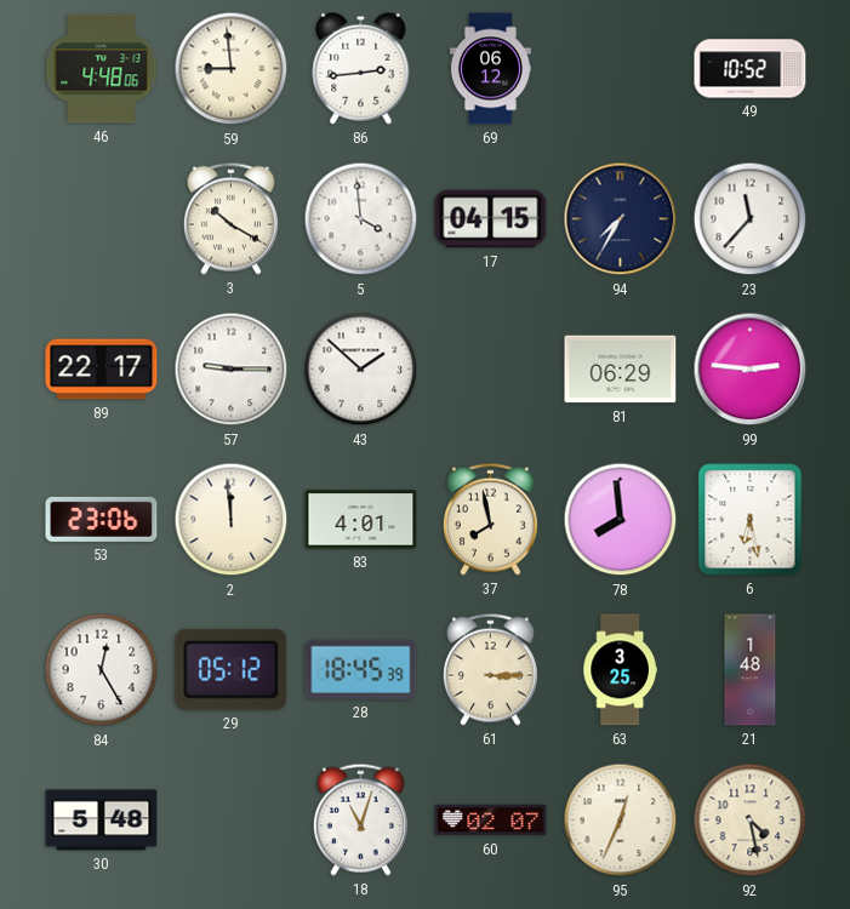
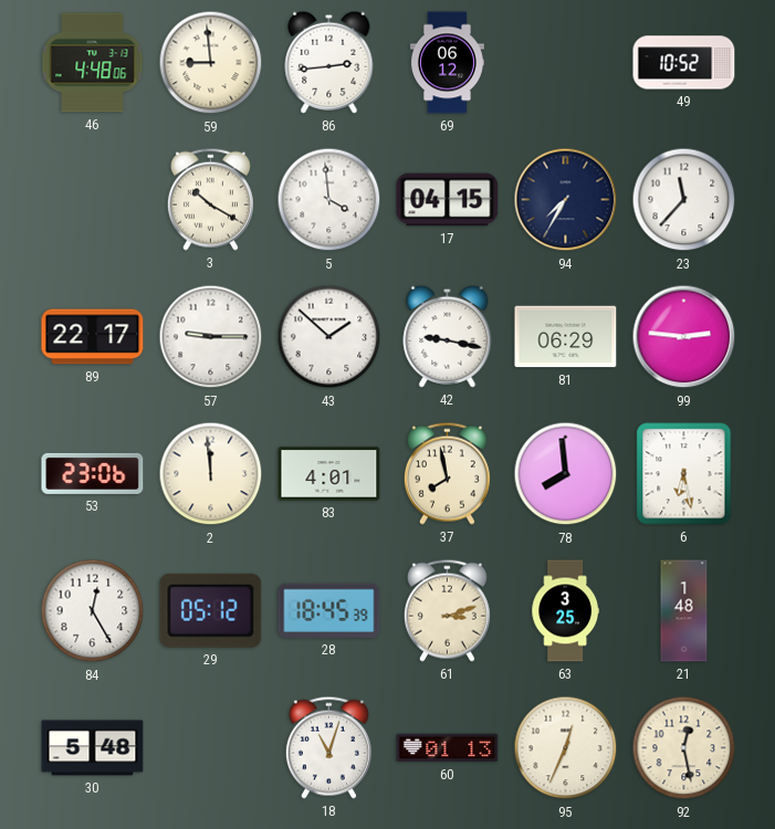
42: none -> 9:17 (448, 336)
61: 3:15 -> 3:12 (447, 610)
60: 02:07 -> 01:13 (448, 748)
92: 4:28 -> 12:28 (684, 748)
